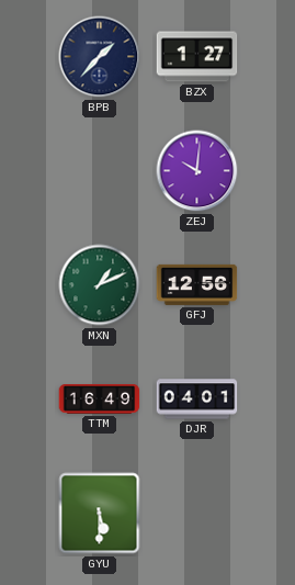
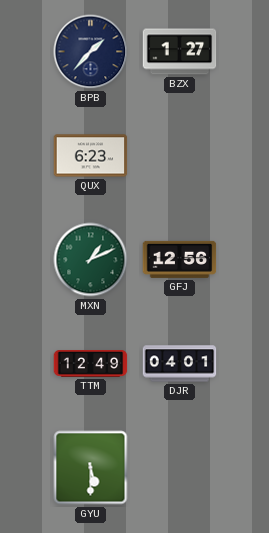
QUX: none -> 6:23 (91, 156)
ZEJ: 10:01 -> none (197, 171)
TTM: 16:49 -> 12:49 (91, 364)
